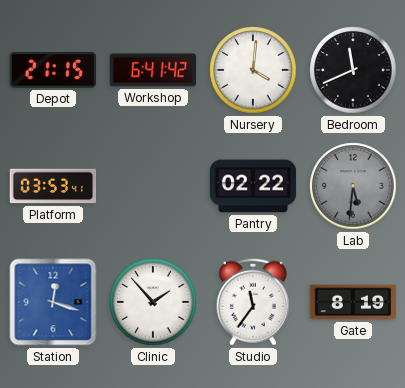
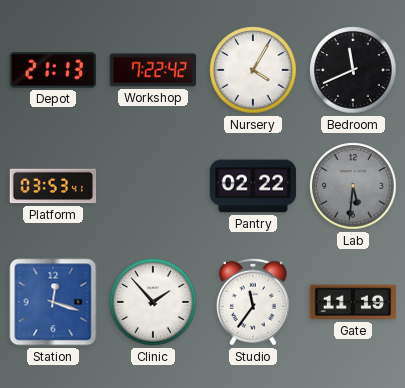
Depot: 21:15 -> 21:13 (52, 71)
Workshop: 6:41 -> 7:22 (153, 70)
Nursery: 4:01 -> 4:05 (253, 70)
Gate: 8:19 -> 11:19 (353, 302)
